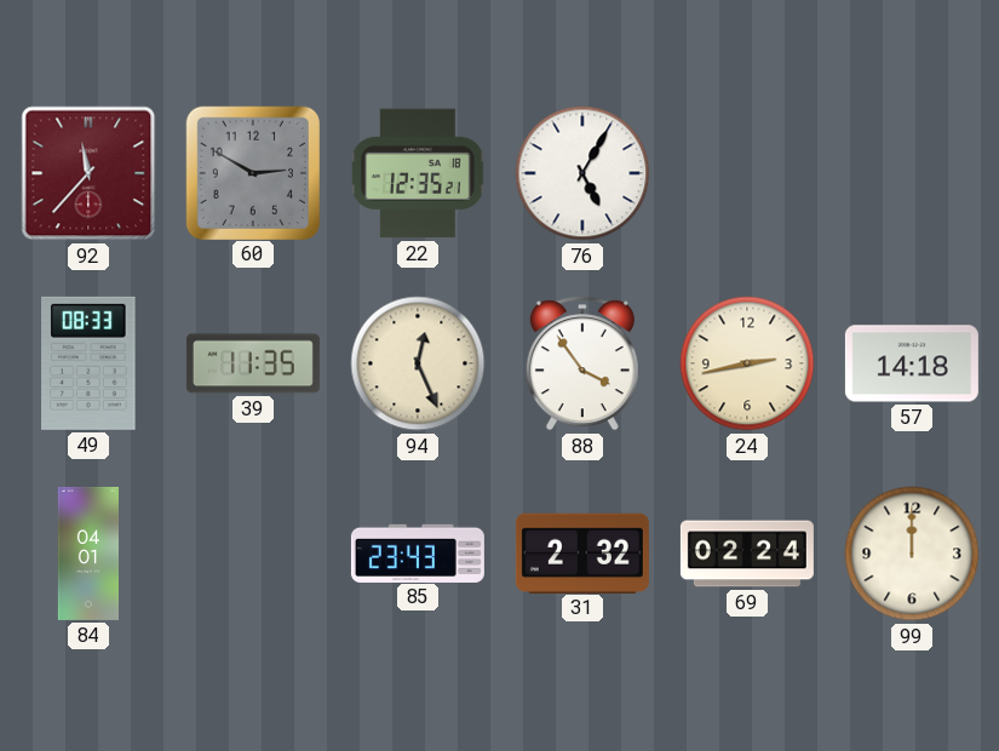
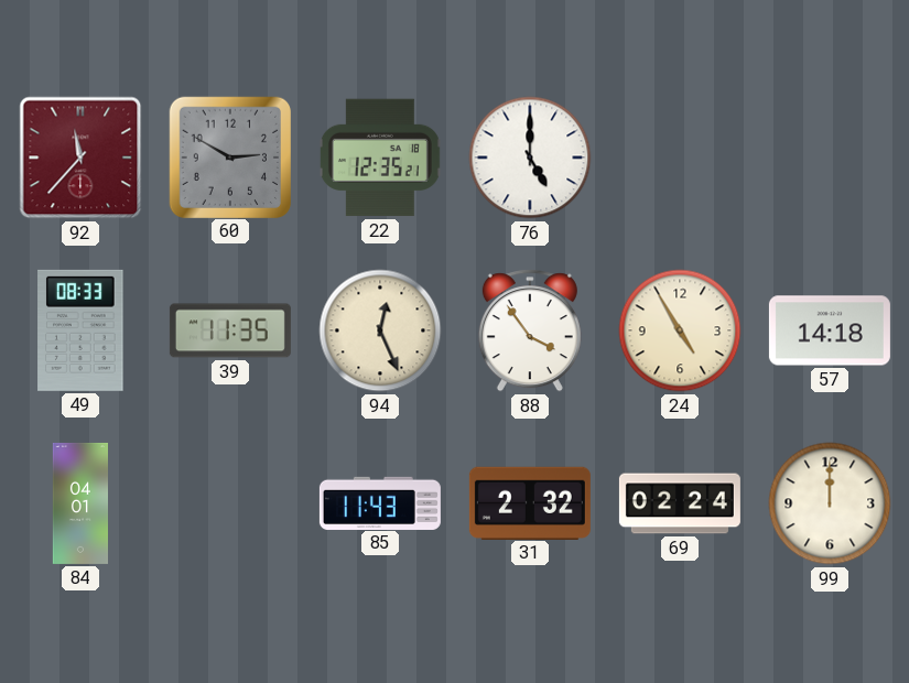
76: 5:05 -> 5:00 (530, 158)
24: 2:43 -> 4:55 (680, 330)
85: 23:43 -> 11:43 (380, 502)
